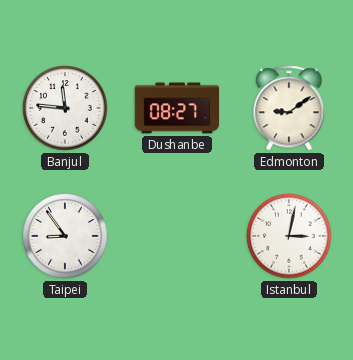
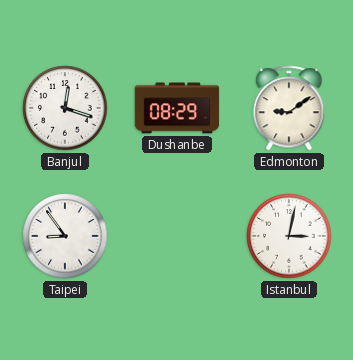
Banjul: 11:46 -> 12:18 (65, 108)
Dushanbe: 08:27 -> 08:29 (177, 108)
